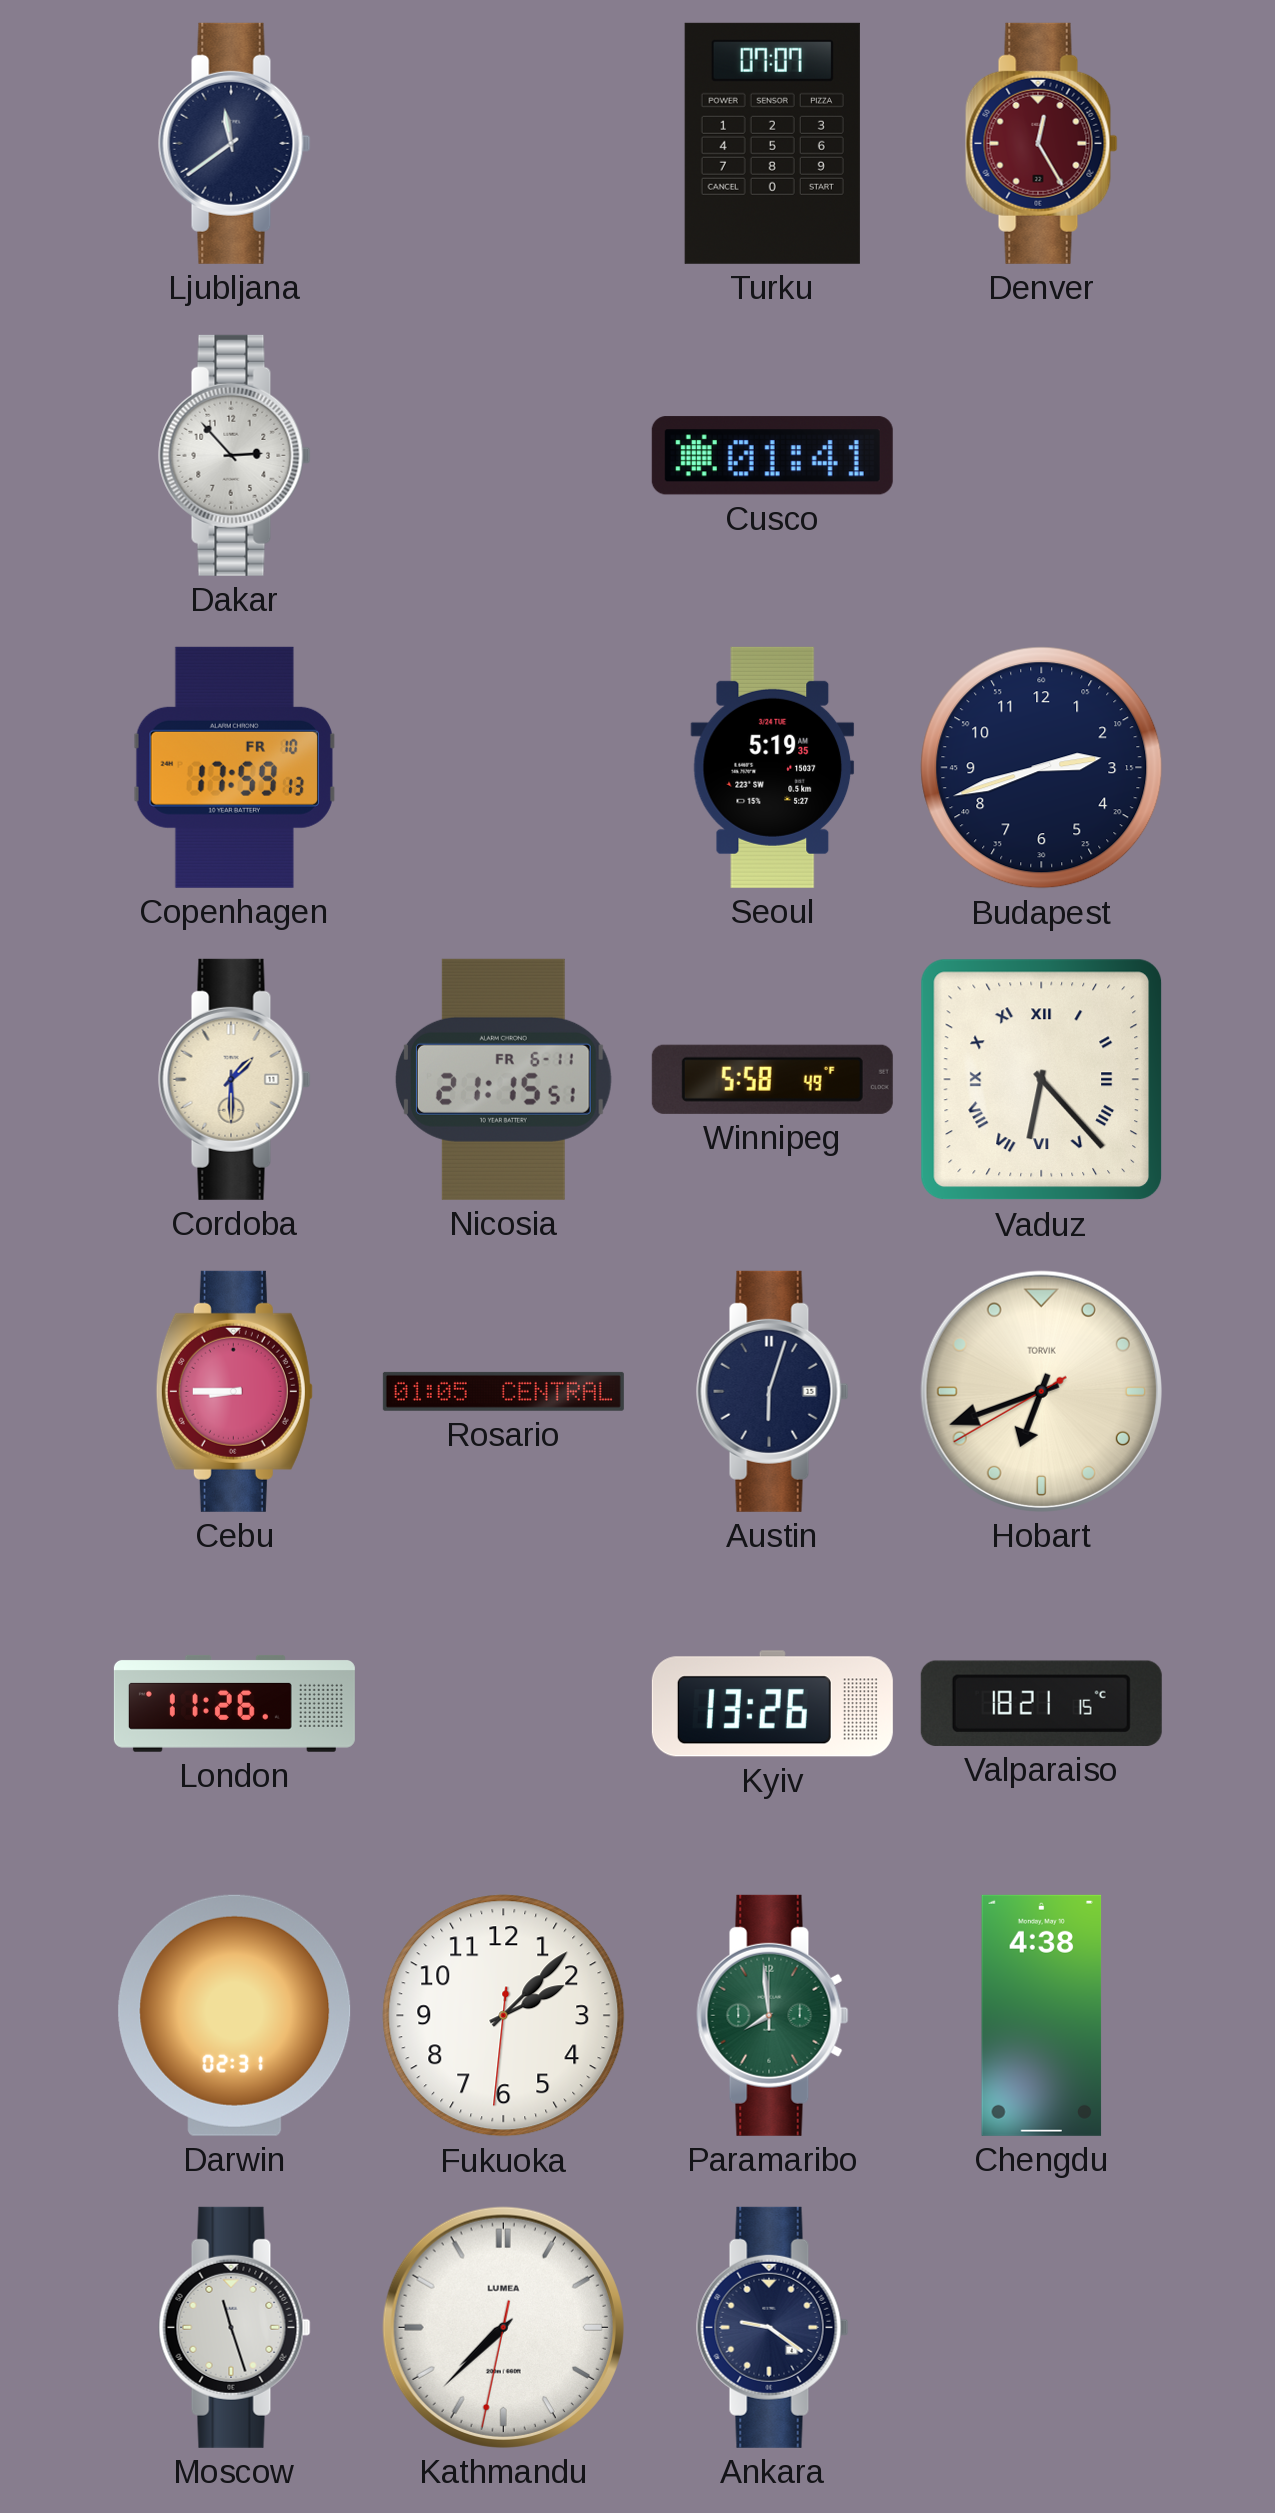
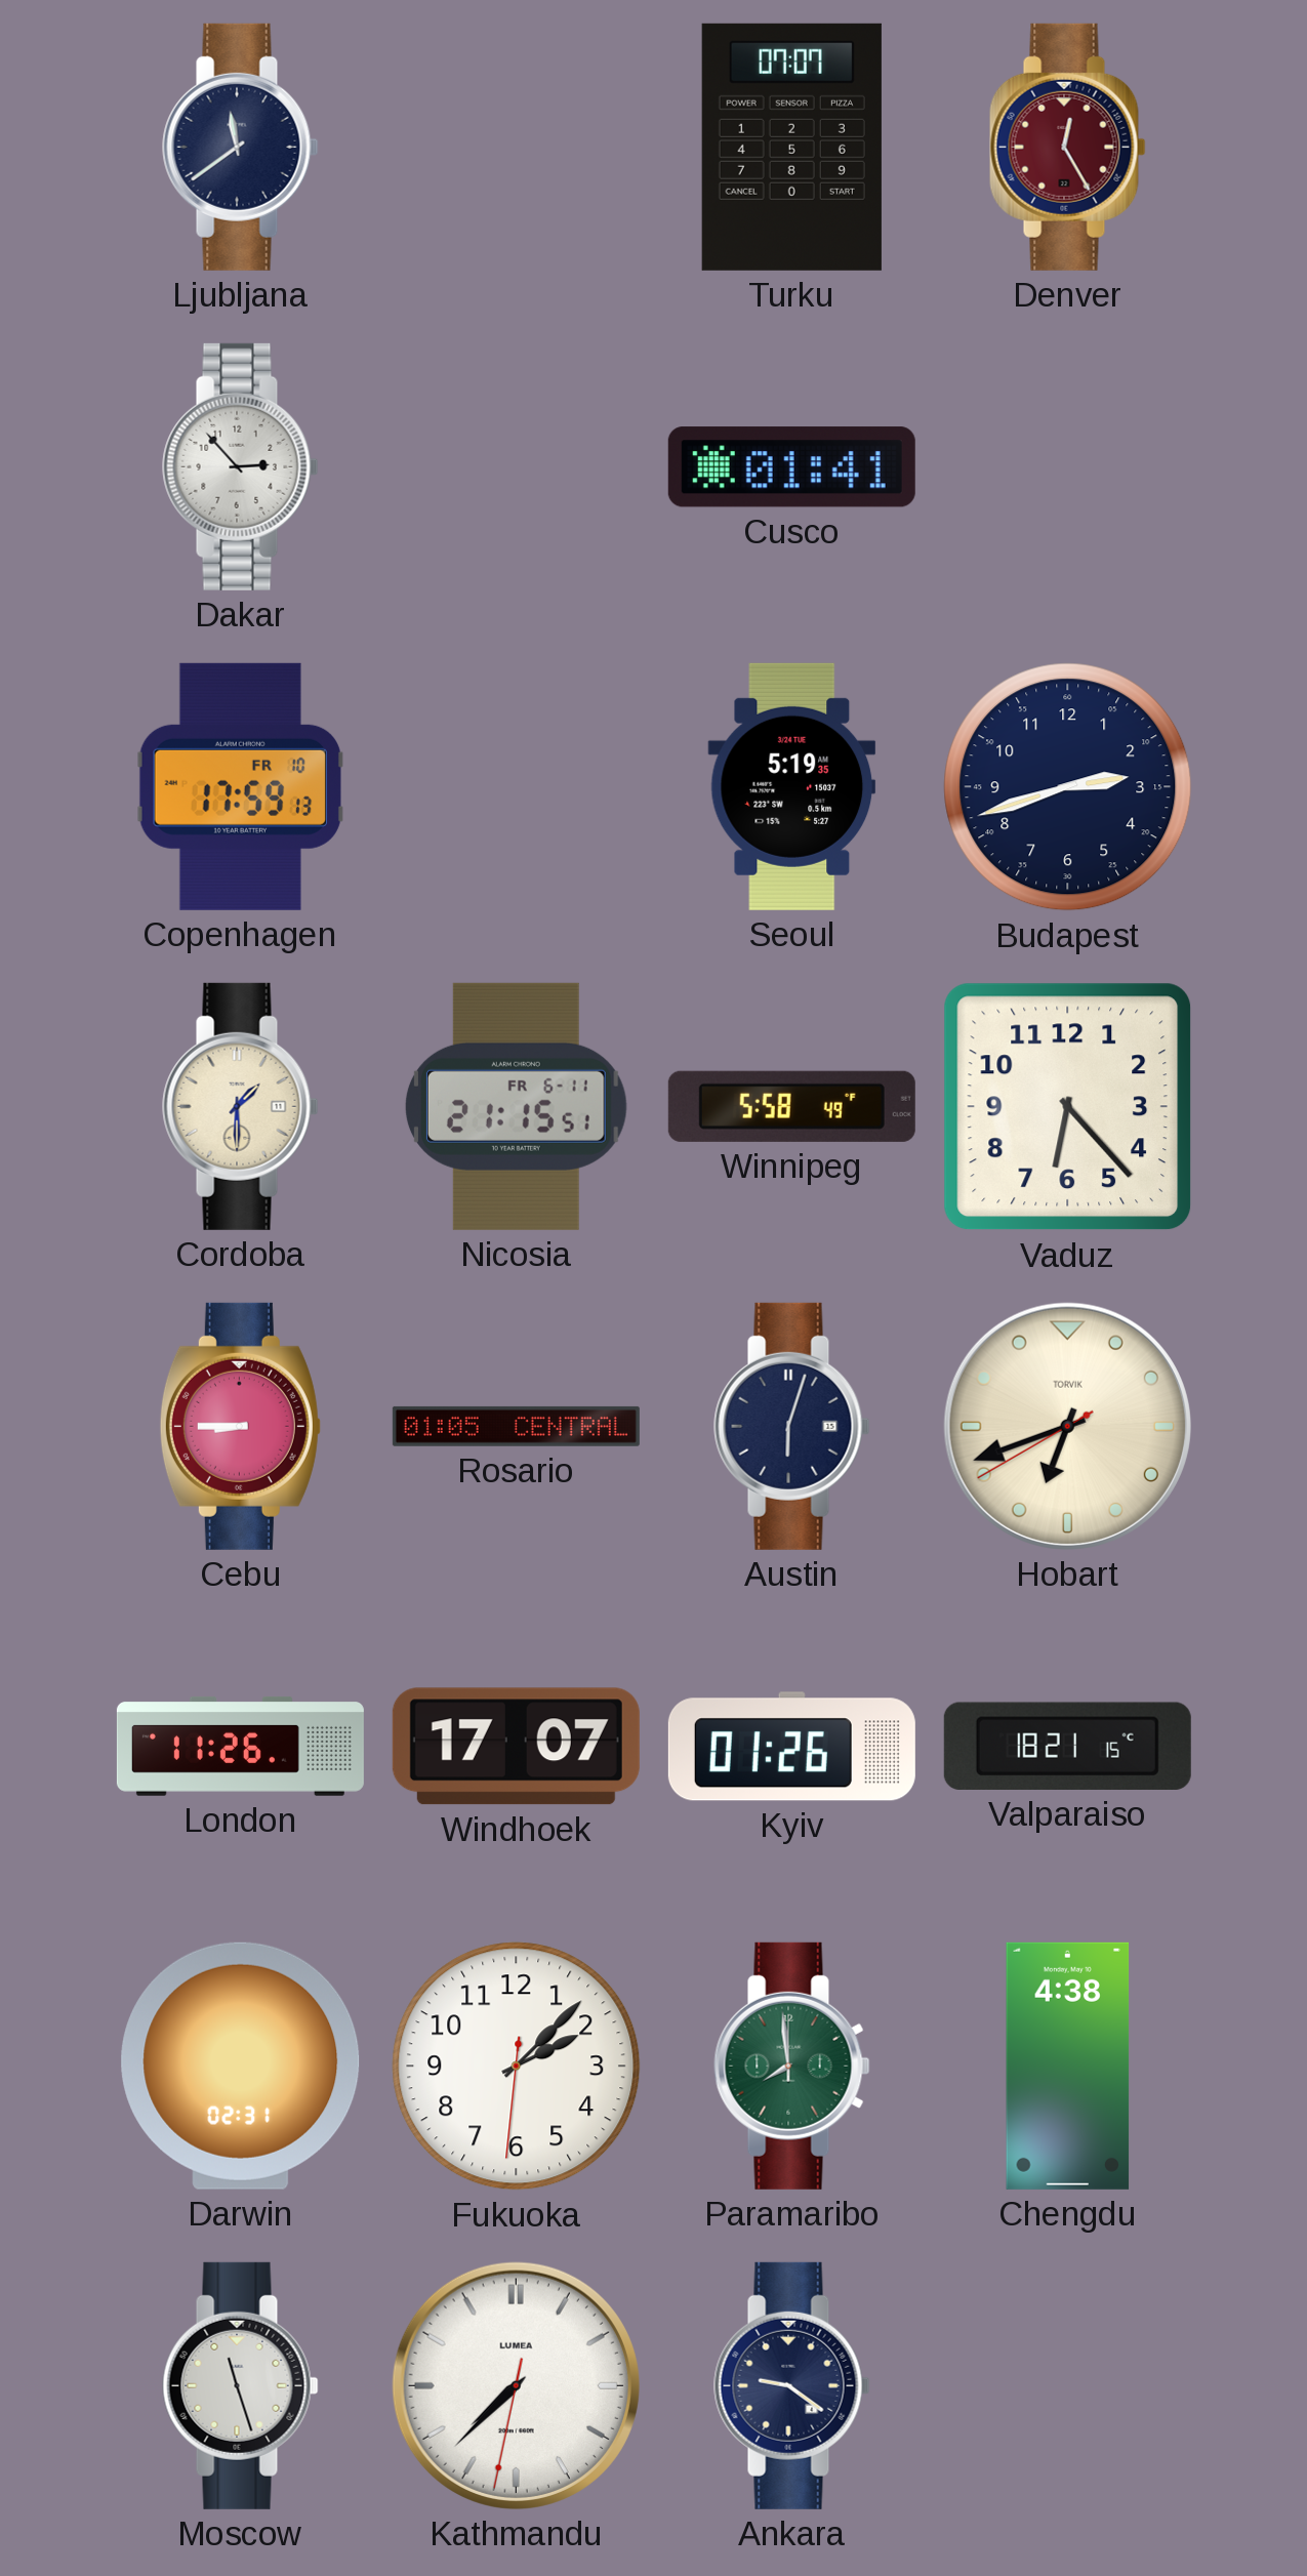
Vaduz numerals: Roman -> Arabic (1068, 1107)
Windhoek: none -> 17:07 (516, 1747)
Kyiv: 13:26 -> 01:26 (791, 1747)
